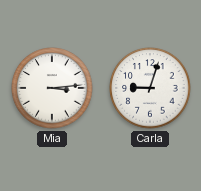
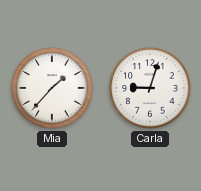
Mia: 3:14 -> 1:37 (52, 88)
